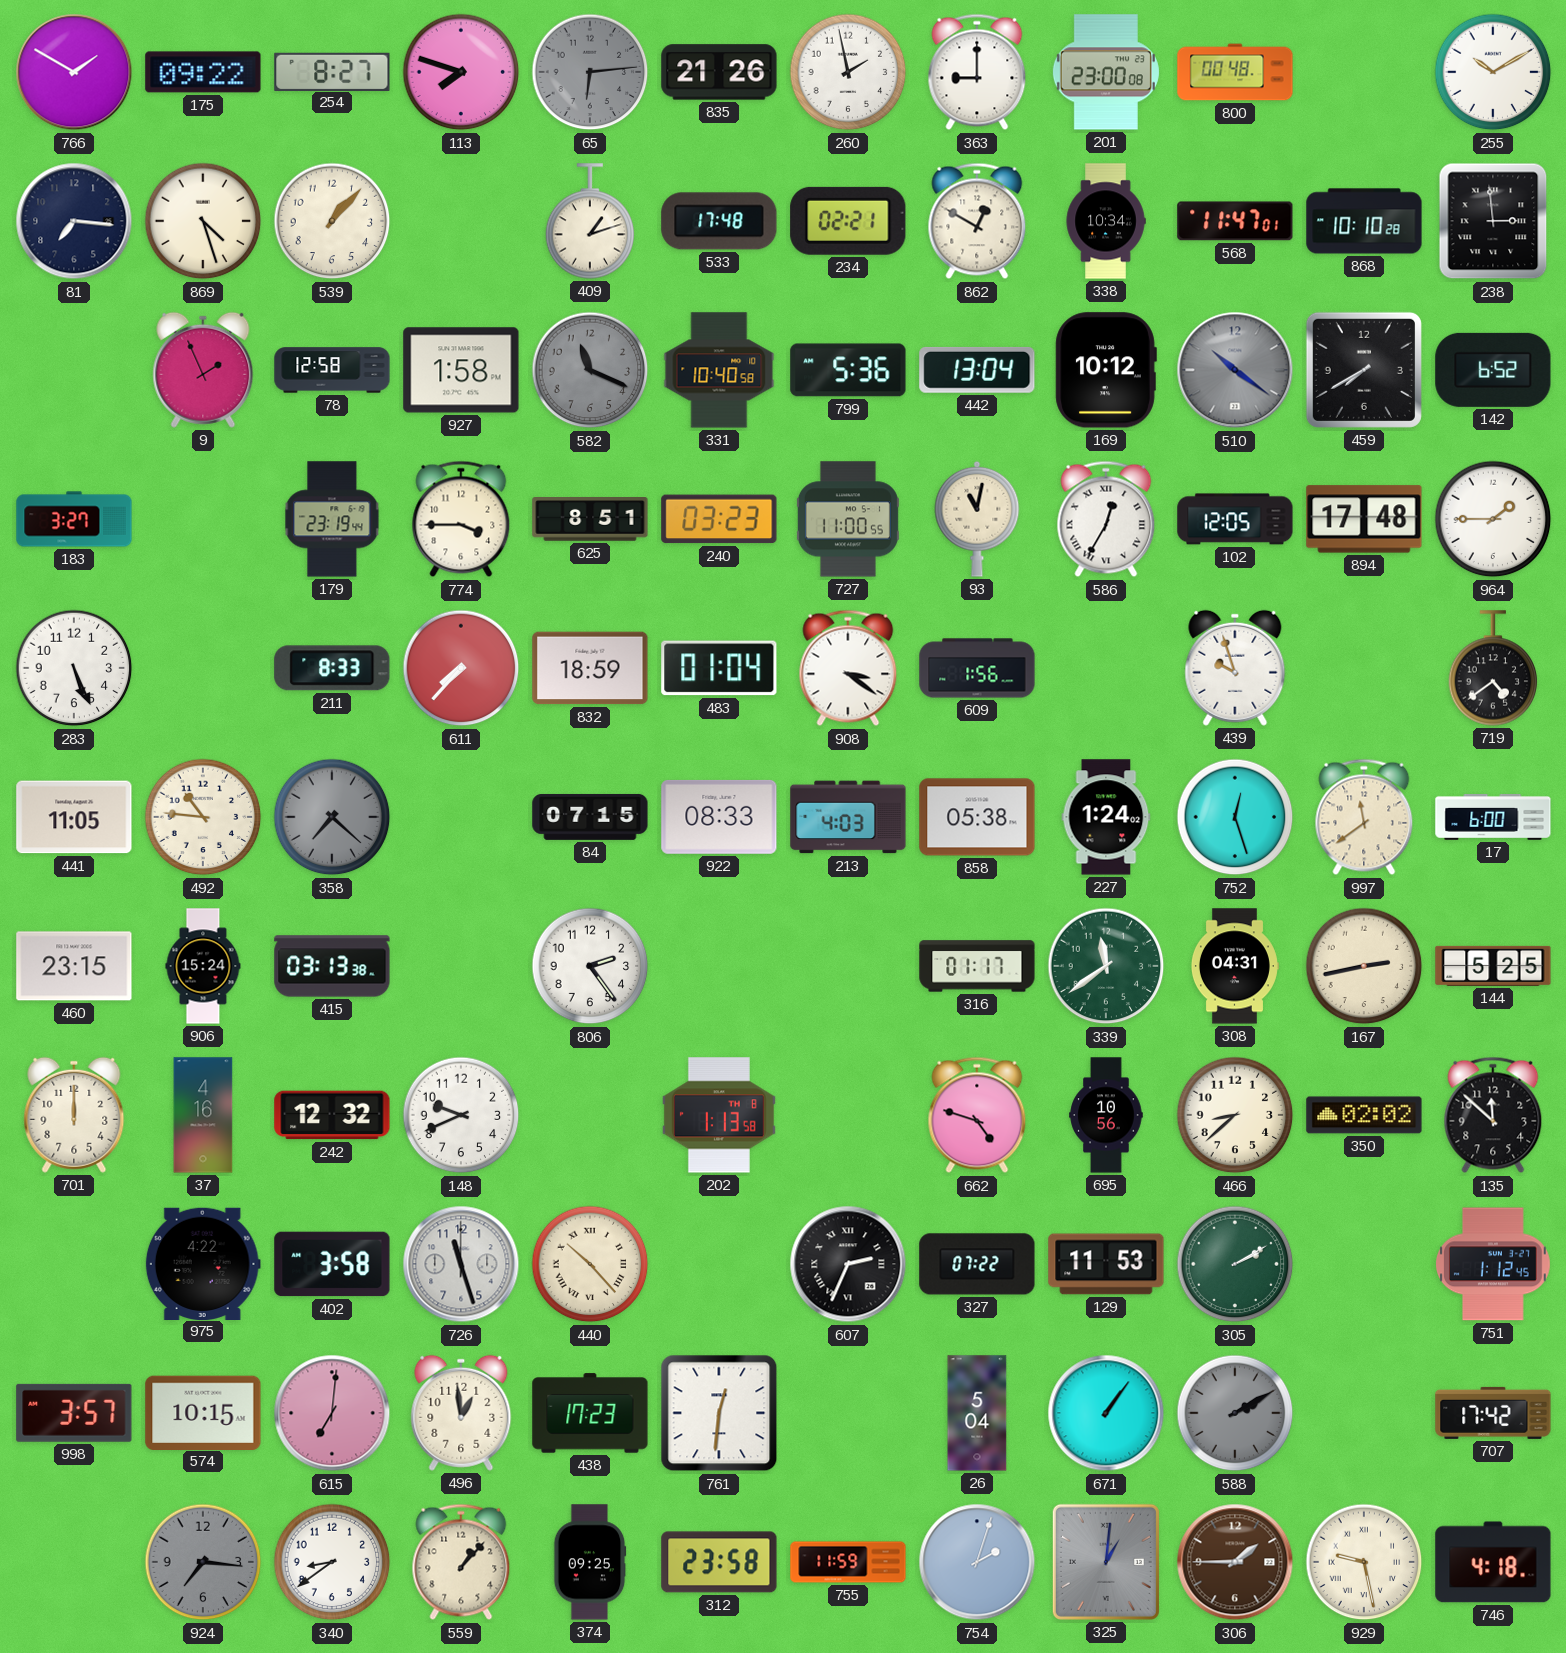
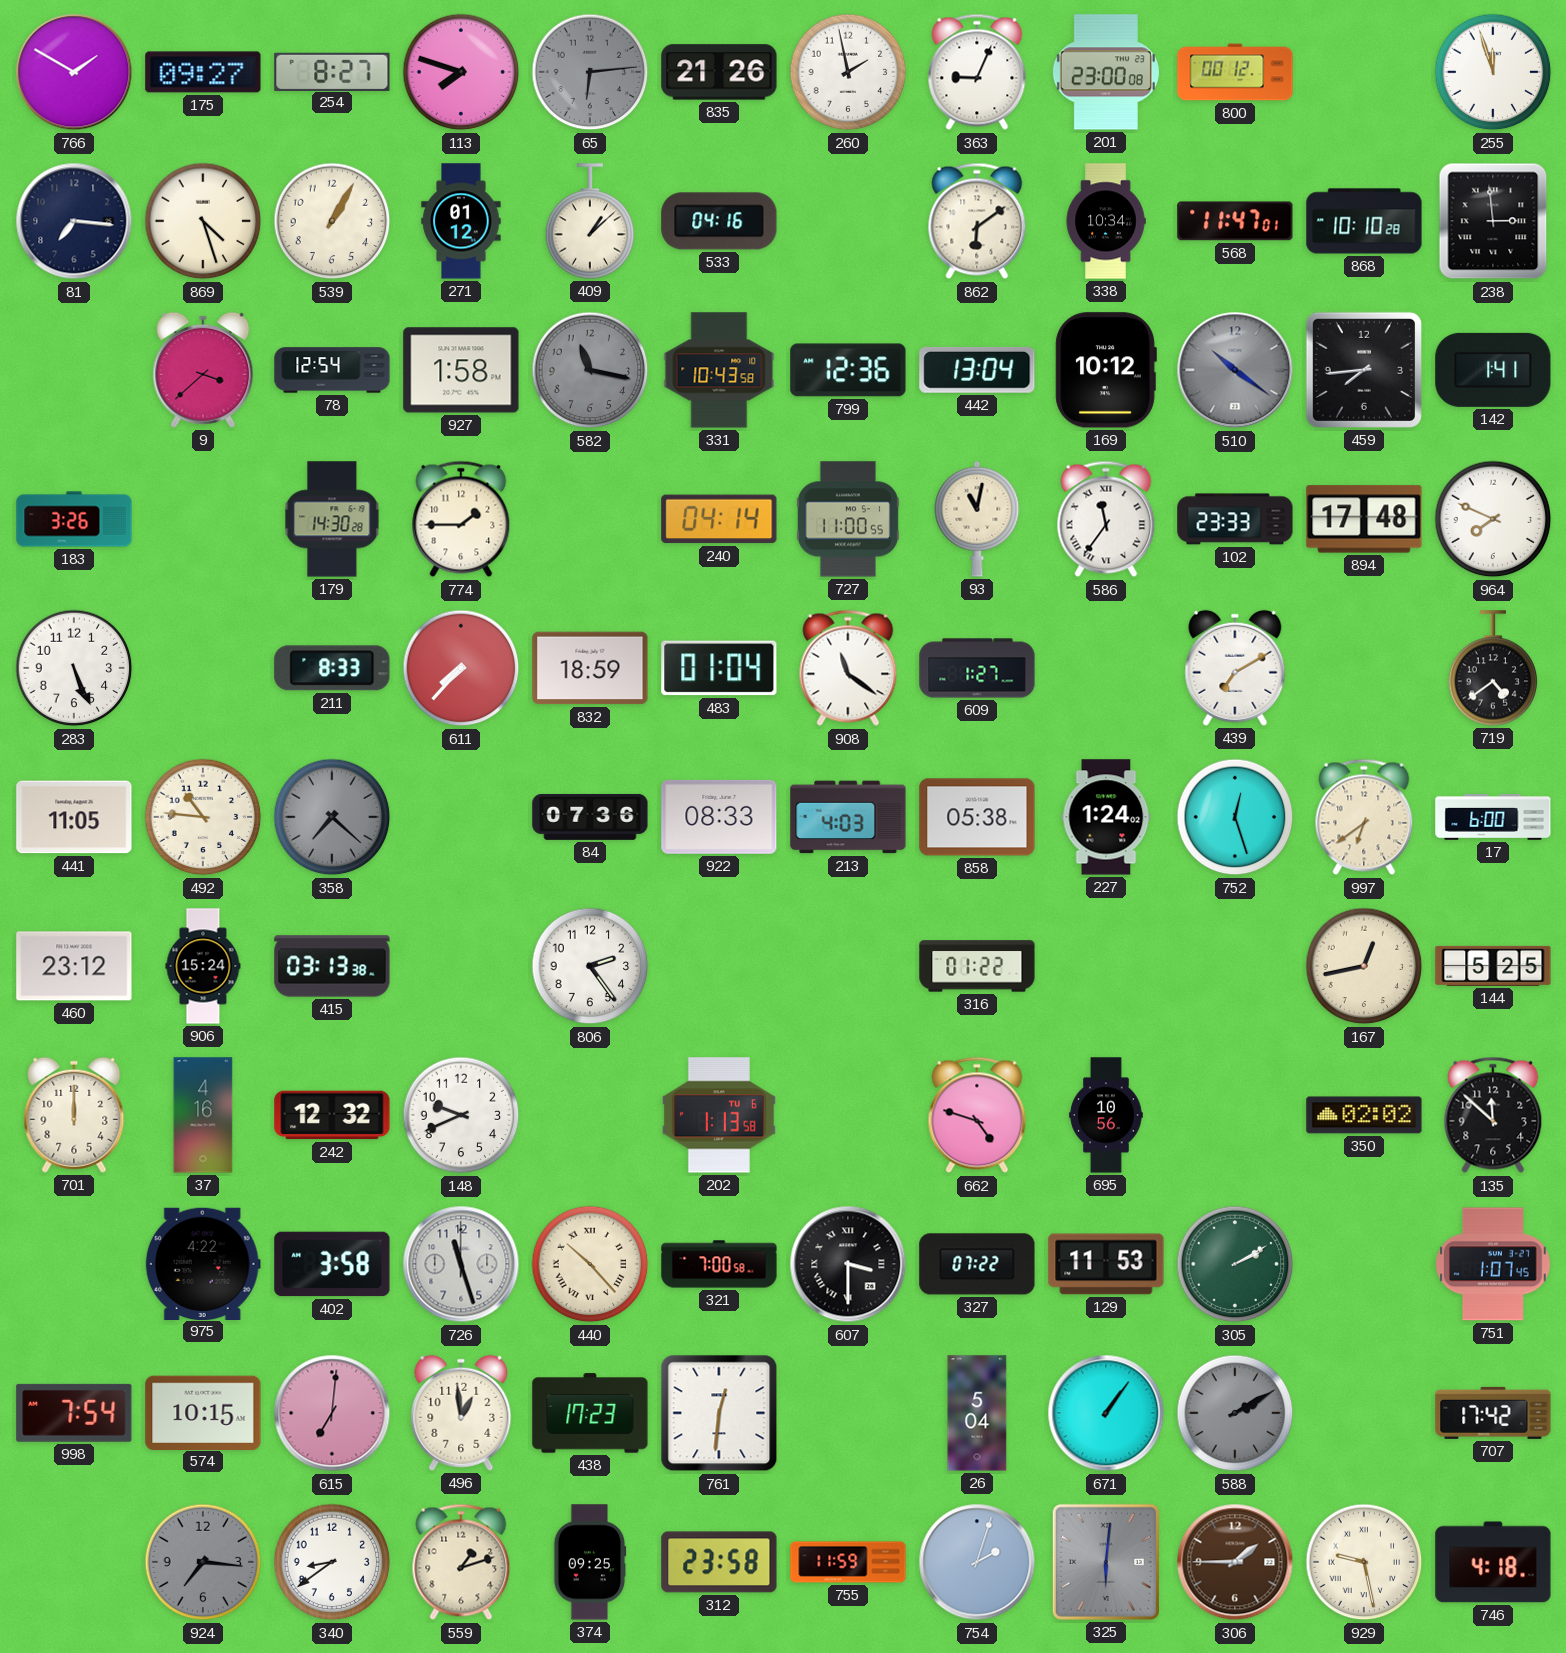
175: 09:22 -> 09:27 (203, 72)
363: 9:00 -> 9:04 (977, 72)
800: 00:48 -> 00:12 (1235, 72)
255: 10:10 -> 11:57 (1493, 72)
539: 1:07 -> 1:05 (332, 221)
271: none -> 01:12 (461, 221)
409: 1:12 -> 1:08 (590, 221)
533: 17:48 -> 04:16 (719, 221)
234: 02:21 -> none (848, 221)
862: 12:50 -> 6:09 (977, 221)
9: 1:56 -> 3:38 (203, 370)
78: 12:58 -> 12:54 (332, 370)
582: 11:19 -> 11:17 (590, 370)
331: 10:40 -> 10:43 (719, 370)
799: 5:36 -> 12:36 (848, 370)
459: 7:40 -> 7:44 (1364, 370)
142: 6:52 -> 1:41 (1493, 370)
183: 3:27 -> 3:26 (74, 519)
179: 23:19 -> 14:30 (332, 519)
774: 3:45 -> 1:45 (461, 519)
625: 8:51 -> none (590, 519)
240: 03:23 -> 04:14 (719, 519)
586: 12:35 -> 11:36 (1106, 519)
102: 12:05 -> 23:33 (1235, 519)
964: 1:45 -> 7:49 (1493, 519)
908: 3:21 -> 11:21 (848, 668)
609: 1:56 -> 1:27 (977, 668)
439: 9:57 -> 7:10 (1235, 668)
84: 07:15 -> 07:36 (590, 817)
997: 11:39 -> 6:39 (1364, 817)
460: 23:15 -> 23:12 (74, 966)
316: 01:17 -> 01:22 (977, 966)
339: 11:39 -> none (1106, 966)
308: 04:31 -> none (1234, 966)
167: 2:43 -> 12:43 (1364, 966)
202 date: TH 8 -> TU 6 (719, 1115)
466: 8:38 -> none (1235, 1115)
321: none -> 7:00 (719, 1264)
607: 2:34 -> 3:30 (848, 1264)
751: 1:12 -> 1:07 (1493, 1264)
998: 3:57 -> 7:54 (74, 1413)
559: 1:07 -> 1:12 (461, 1562)
325: 1:01 -> 6:01 (1106, 1562)
